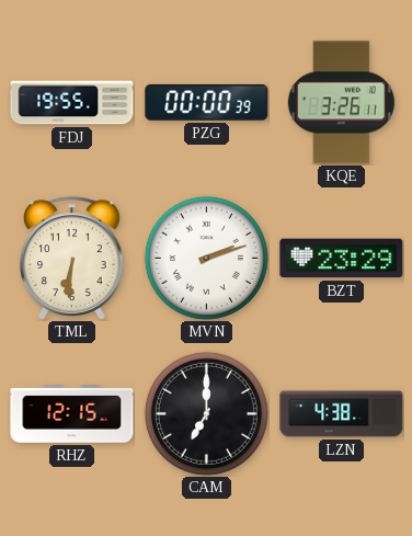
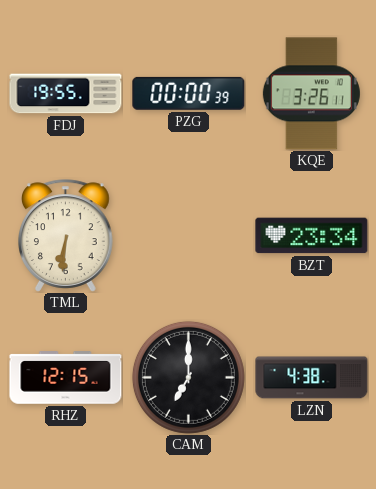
MVN: 2:12 -> none (206, 258)
BZT: 23:29 -> 23:34 (312, 236)
